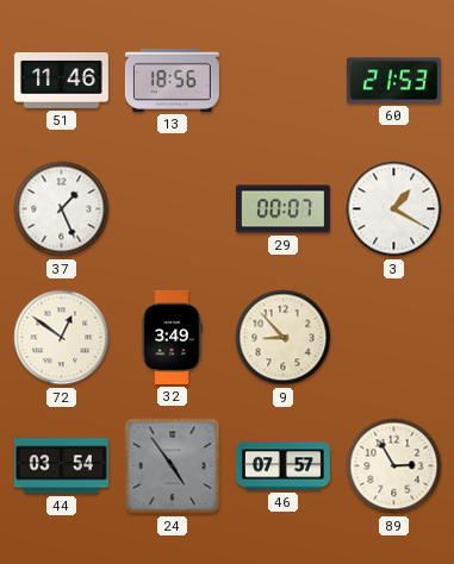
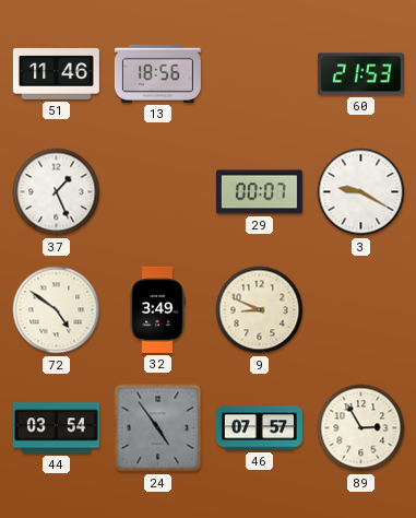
3: 1:20 -> 9:20 (361, 192)
72: 12:51 -> 4:51 (57, 310)
9: 8:53 -> 8:49 (260, 310)
